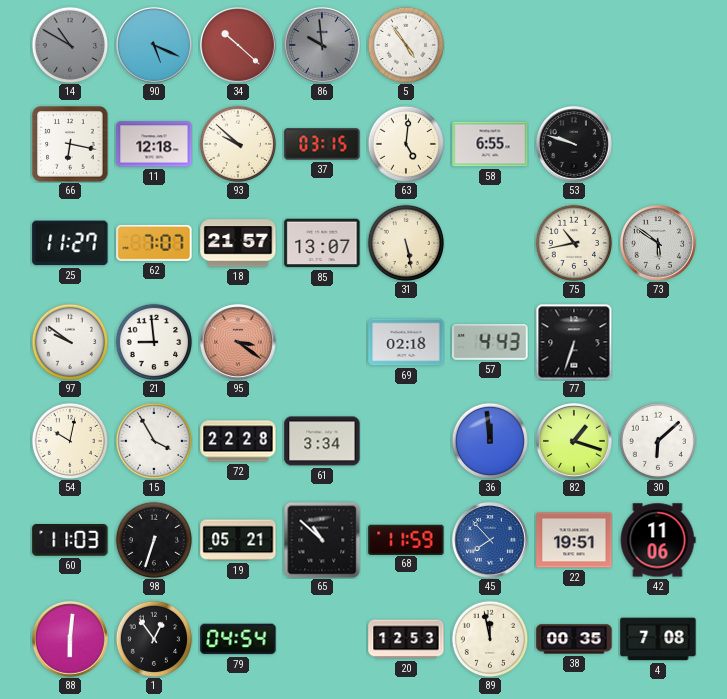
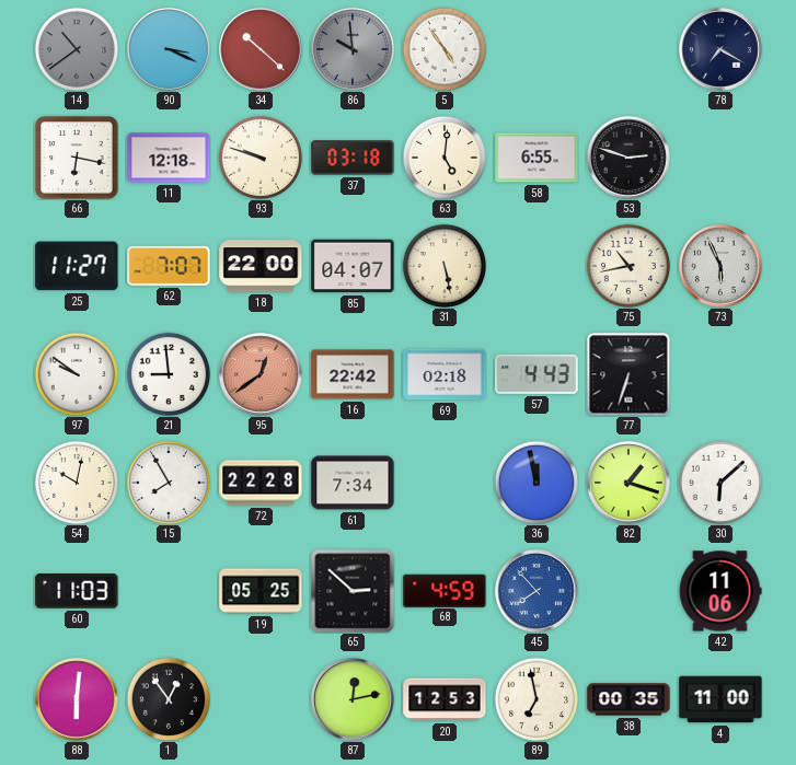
14: 10:50 -> 10:39 (76, 48)
90: 5:19 -> 3:19 (170, 50)
78: none -> 7:20 (722, 50)
93: 9:52 -> 9:48 (259, 157)
37: 03:15 -> 03:18 (353, 158)
53: 9:48 -> 2:48 (630, 159)
18: 21:57 -> 22:00 (261, 266)
85: 13:07 -> 04:07 (353, 266)
73: 5:51 -> 5:56 (722, 267)
95: 3:21 -> 12:39 (262, 375)
16: none -> 22:42 (353, 374)
15: 3:55 -> 7:55 (168, 482)
61: 3:34 -> 7:34 (353, 483)
36: 11:59 -> 11:58 (535, 482)
98: 6:33 -> none (153, 539)
19: 05:21 -> 05:25 (261, 591)
65: 10:52 -> 2:52 (353, 591)
68: 11:59 -> 4:59 (445, 590)
22: 19:51 -> none (574, 540)
79: 04:54 -> none (238, 639)
87: none -> 12:13 (354, 700)
89: 11:58 -> 6:58 (535, 698)
4: 7:08 -> 11:00 (720, 699)
